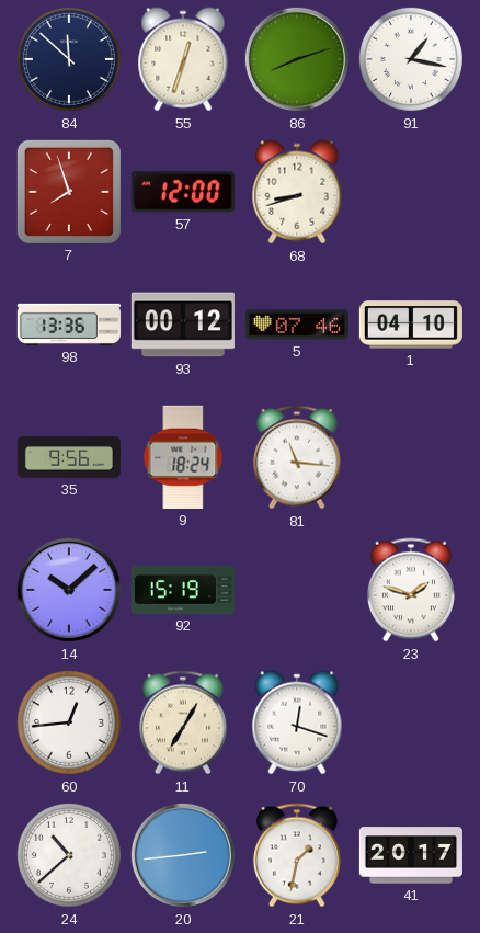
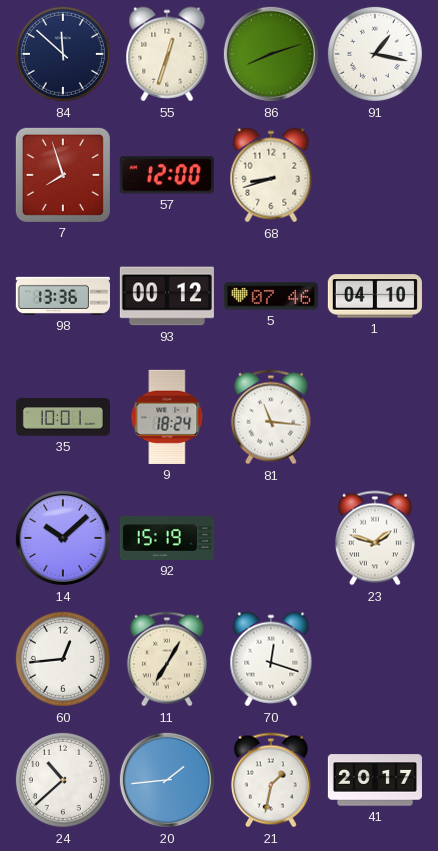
35: 9:56 -> 10:01 (63, 417)
20: 2:44 -> 1:44 (167, 780)
